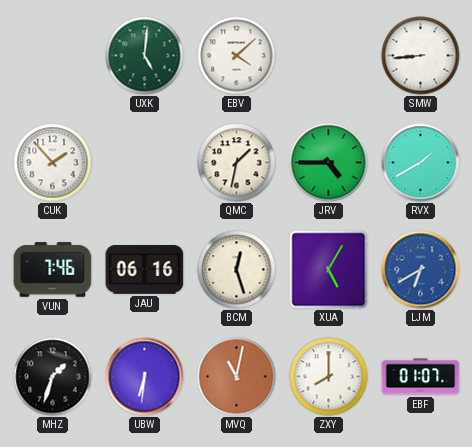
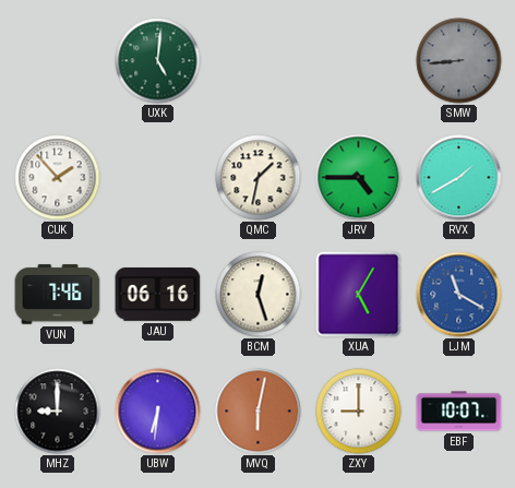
EBV: 4:08 -> none (237, 56)
SMW dial: white -> grey (459, 61)
LJM: 6:40 -> 11:20 (459, 295)
MHZ: 1:33 -> 9:00 (58, 412)
MVQ: 11:02 -> 6:02 (259, 412)
ZXY: 8:00 -> 9:00 (359, 412)
EBF: 01:07 -> 10:07 (459, 412)
